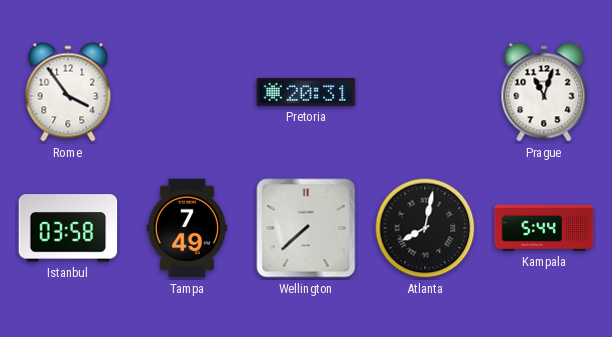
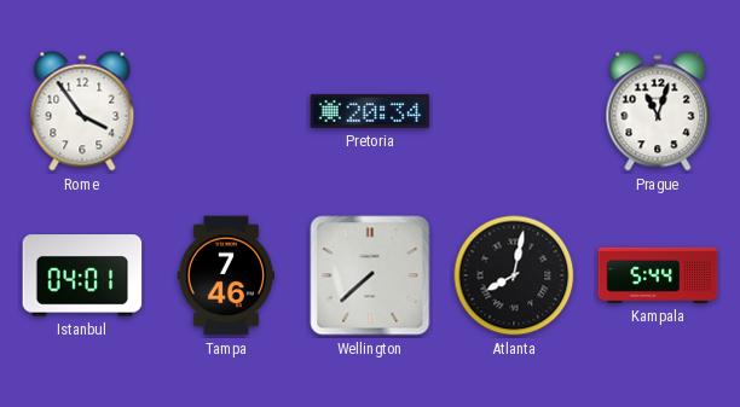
Pretoria: 20:31 -> 20:34 (370, 111)
Istanbul: 03:58 -> 04:01 (82, 275)
Tampa: 7:49 -> 7:46 (225, 275)
